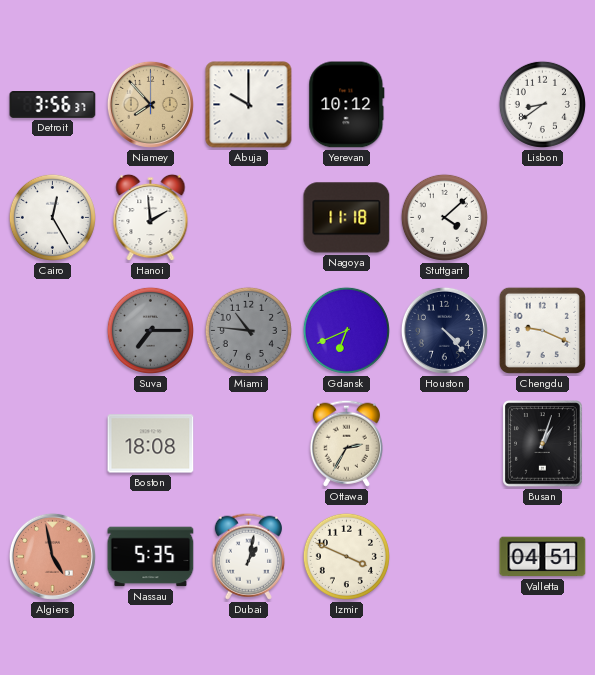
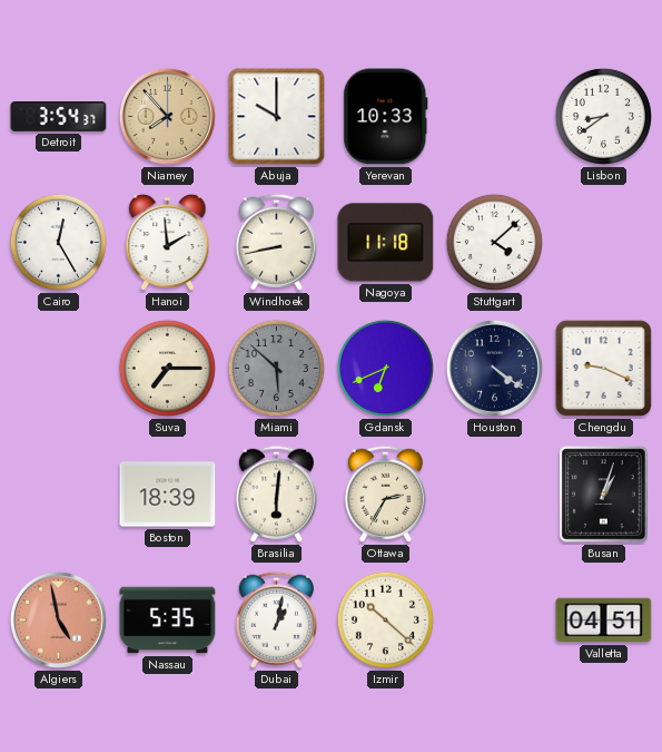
Detroit: 3:56 -> 3:54 (59, 117)
Yerevan: 10:12 -> 10:33 (386, 117)
Windhoek: none -> 8:43 (276, 242)
Suva dial: grey -> cream (167, 368)
Miami: 10:46 -> 5:52 (276, 368)
Houston: 4:23 -> 4:21 (494, 368)
Boston: 18:08 -> 18:39 (168, 495)
Brasilia: none -> 6:01 (276, 494)
Izmir: 3:49 -> 10:22 (385, 619)
